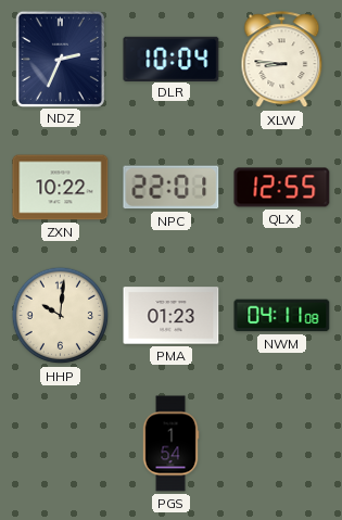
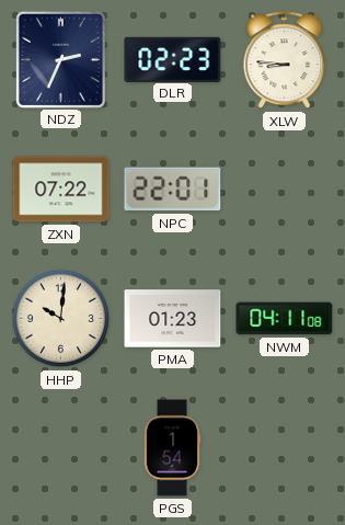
DLR: 10:04 -> 02:23 (173, 59)
ZXN: 10:22 -> 07:22 (61, 190)
QLX: 12:55 -> none (282, 188)
